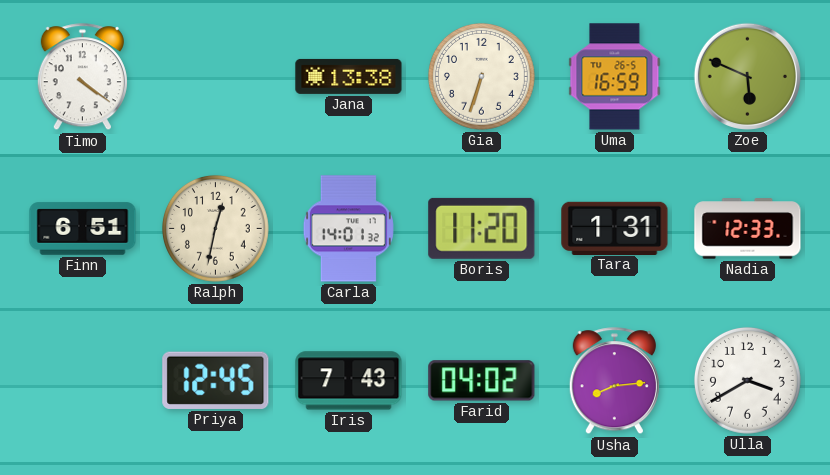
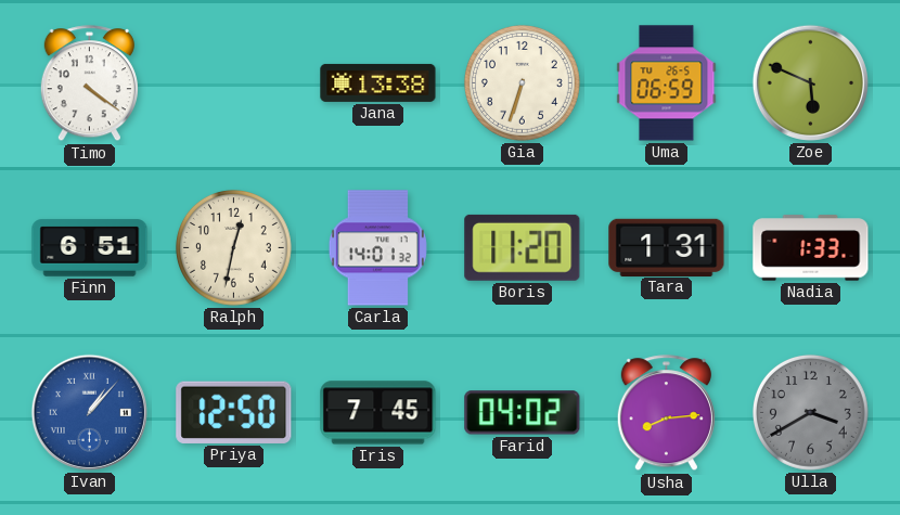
Uma: 16:59 -> 06:59 (667, 83)
Nadia: 12:33 -> 1:33 (811, 248)
Ivan: none -> 1:07 (89, 412)
Priya: 12:45 -> 12:50 (234, 412)
Iris: 7:43 -> 7:45 (378, 413)
Ulla dial: white -> grey (810, 412)
